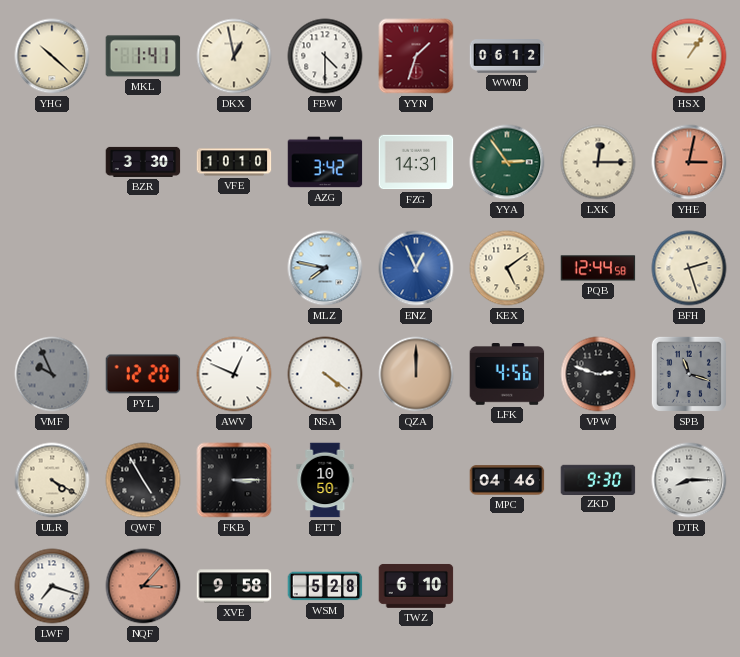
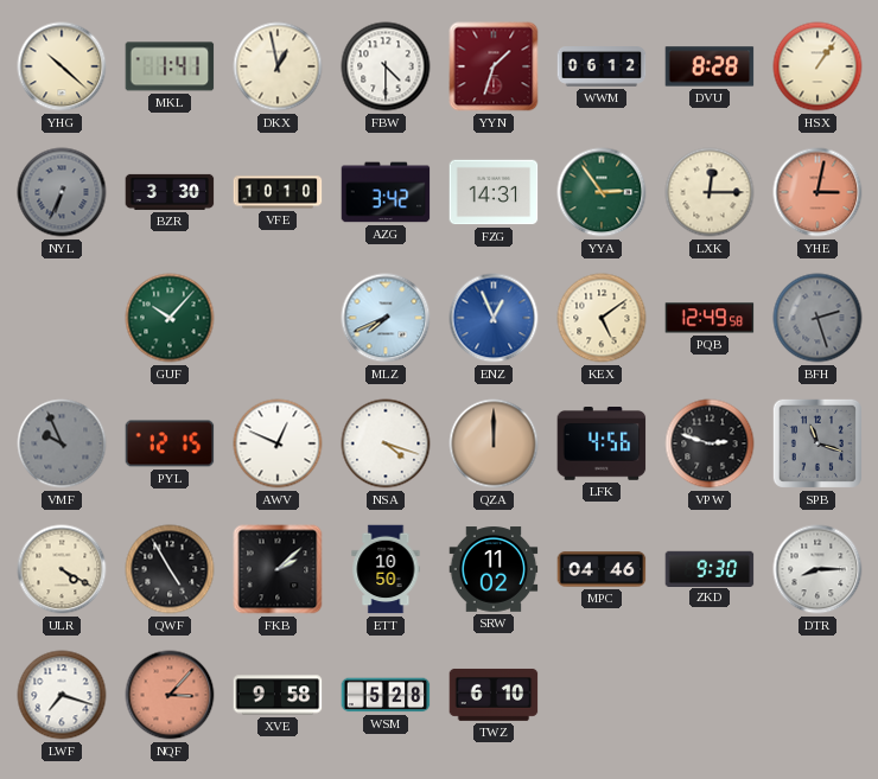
DVU: none -> 8:28 (710, 66)
NYL: none -> 6:34 (62, 192)
GUF: none -> 10:07 (170, 318)
MLZ: 7:47 -> 7:41 (386, 318)
PQB: 12:44 -> 12:49 (710, 318)
BFH dial: cream -> grey (817, 318)
PYL: 12:20 -> 12:15 (170, 443)
NSA: 4:21 -> 4:18 (386, 443)
FKB: 3:15 -> 2:08 (278, 569)
SRW: none -> 11:02 (494, 569)
